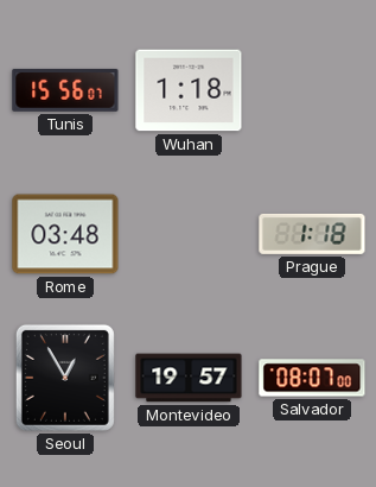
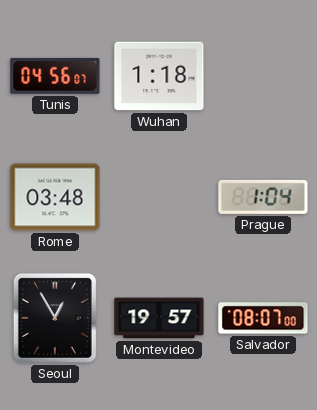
Tunis: 15:56 -> 04:56 (55, 76)
Prague: 1:18 -> 1:04 (263, 197)
